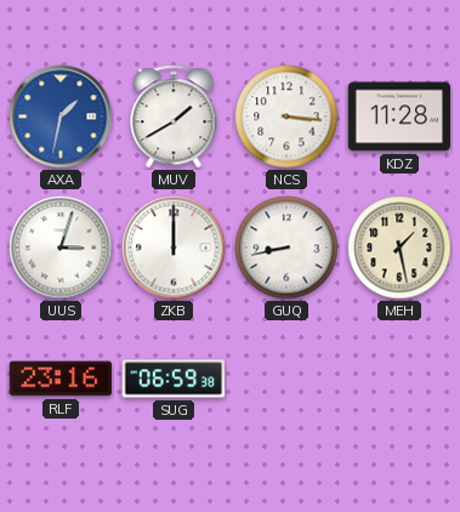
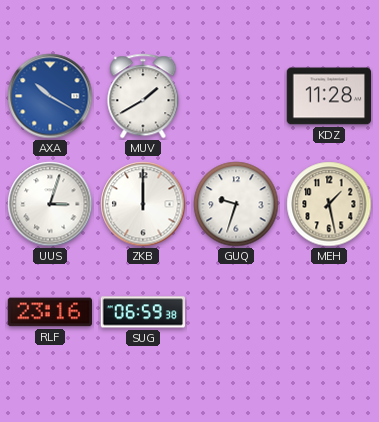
AXA: 1:32 -> 10:20 (50, 96)
NCS: 3:16 -> none (286, 116)
GUQ: 8:43 -> 9:33 (236, 204)
